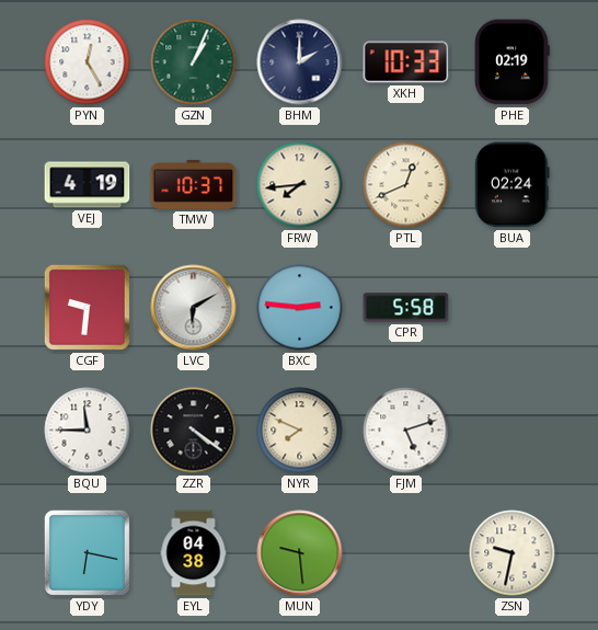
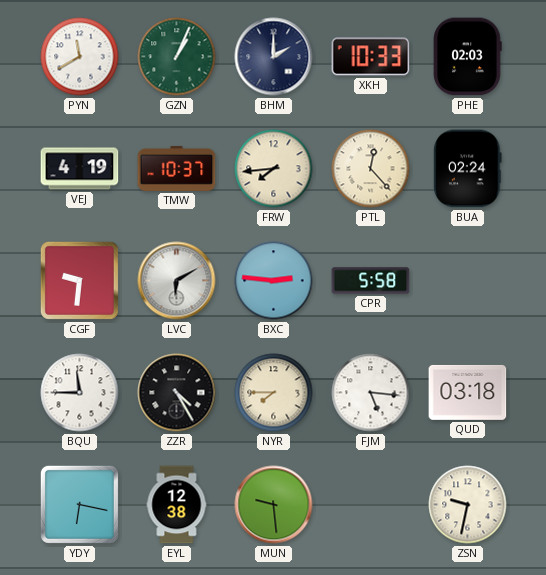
PYN: 12:25 -> 11:40 (80, 57)
PHE: 02:19 -> 02:03 (468, 57)
PTL: 12:41 -> 12:23 (371, 169)
ZZR: 4:21 -> 4:25 (177, 393)
NYR: 7:49 -> 7:45 (274, 393)
FJM: 5:12 -> 5:16 (371, 393)
QUD: none -> 03:18 (468, 392)
EYL: 04:38 -> 12:38 (177, 505)
